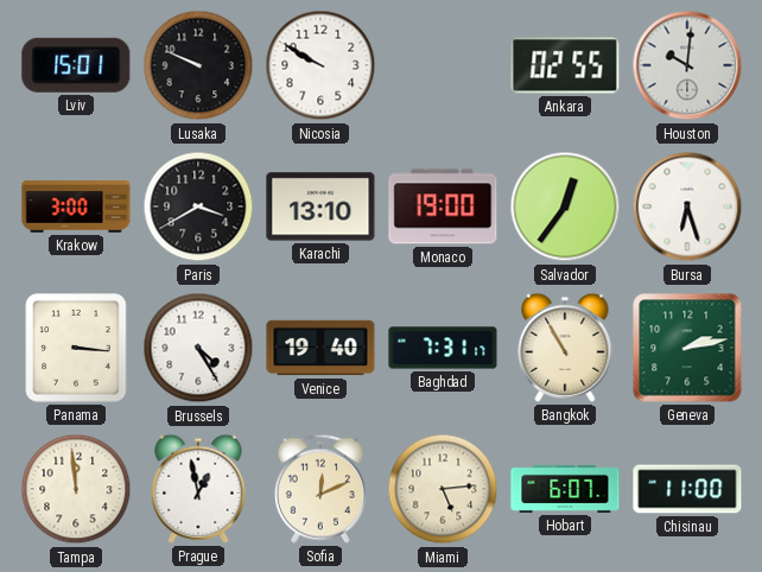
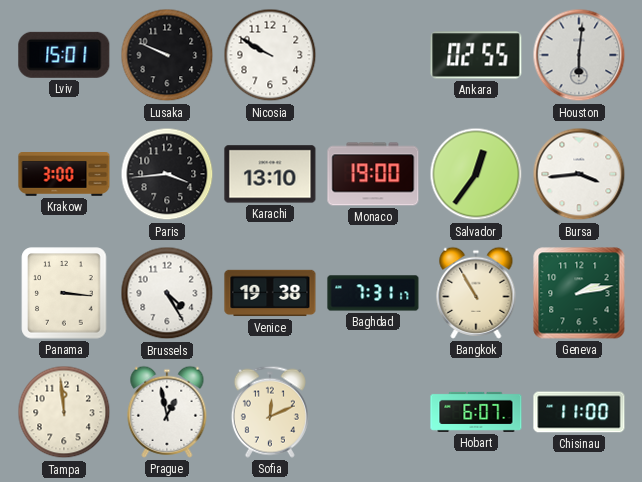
Houston: 10:01 -> 6:01 (579, 55)
Paris: 3:40 -> 3:44 (167, 174)
Bursa: 6:27 -> 3:44 (579, 174)
Venice: 19:40 -> 19:38 (270, 293)
Miami: 5:14 -> none (443, 489)
